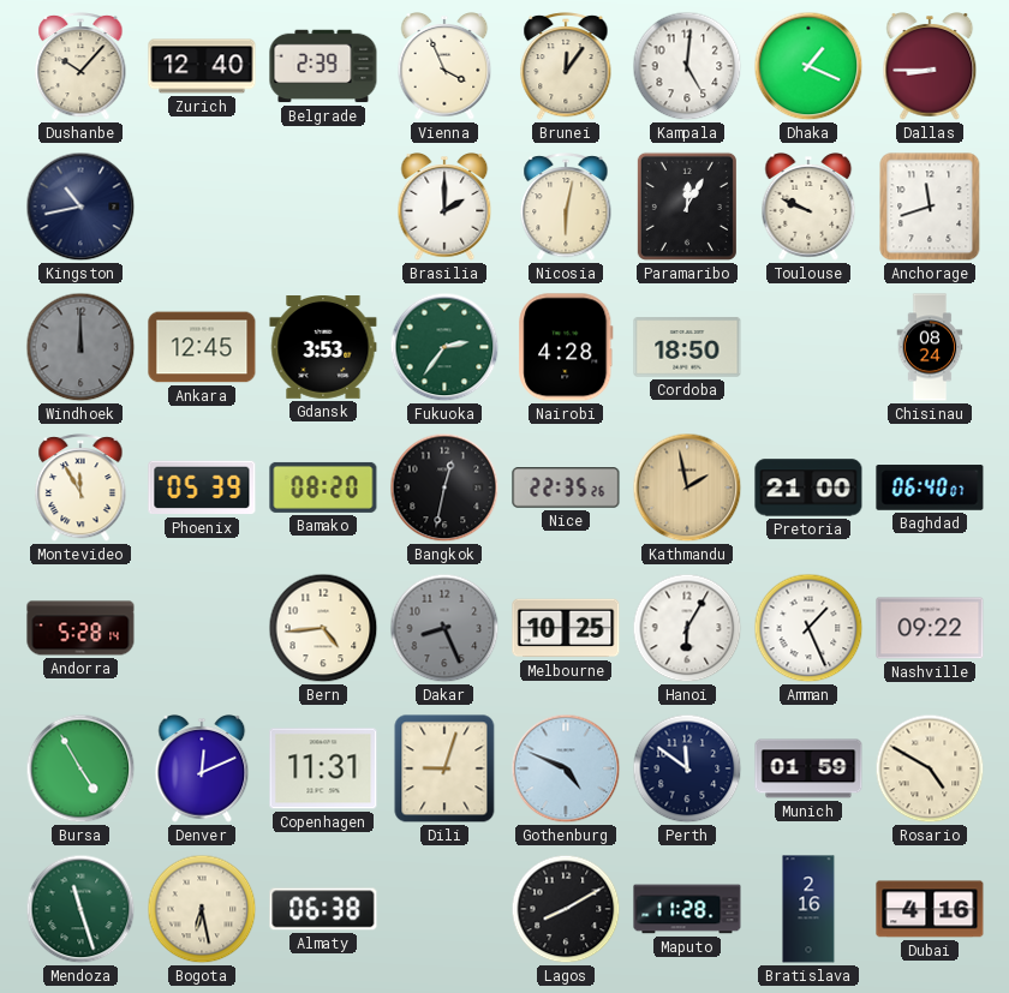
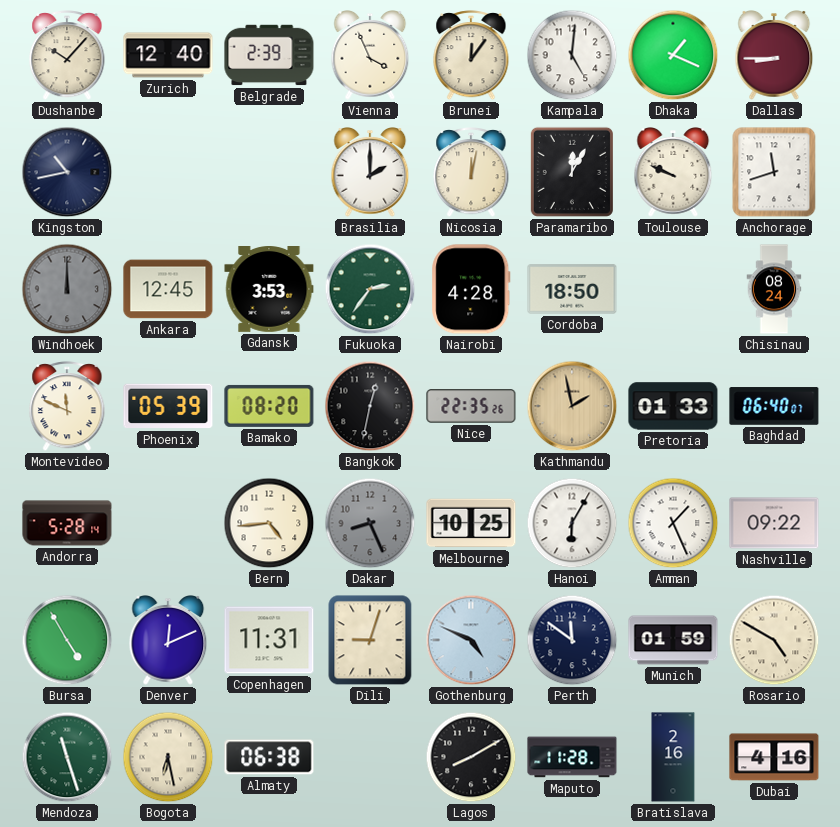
Nicosia: 6:02 -> 12:02 (471, 173)
Montevideo: 11:55 -> 11:49 (67, 407)
Pretoria: 21:00 -> 01:33 (673, 406)
